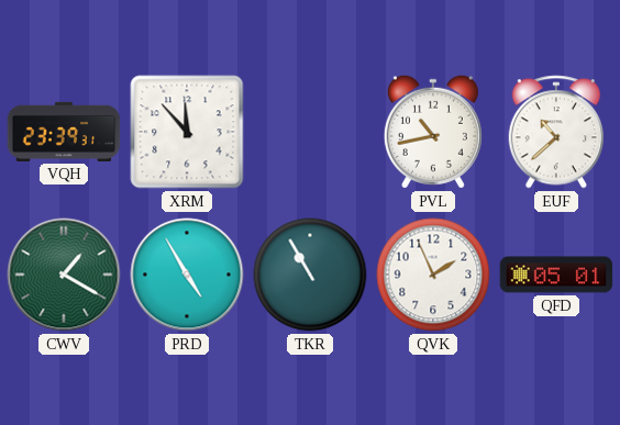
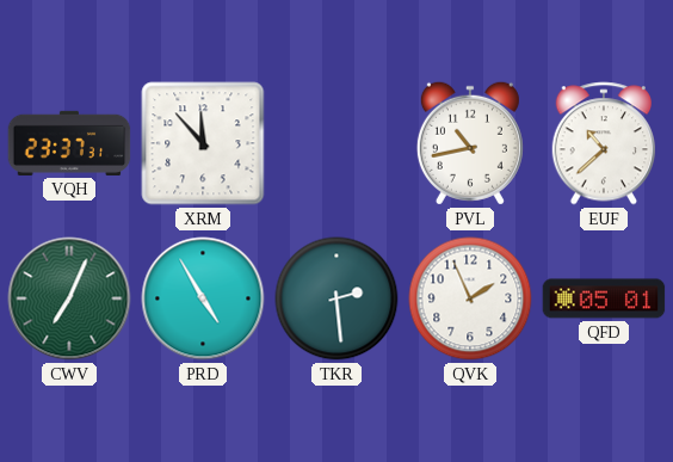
VQH: 23:39 -> 23:37 (69, 143)
CWV: 1:20 -> 7:04 (69, 298)
TKR: 10:55 -> 2:29 (336, 298)
